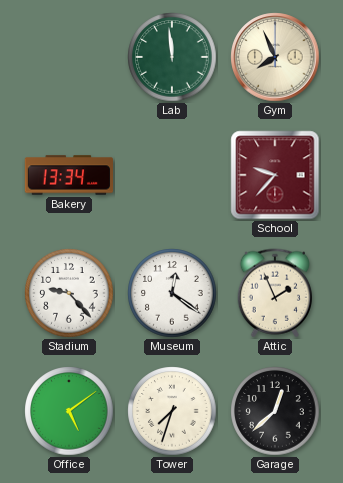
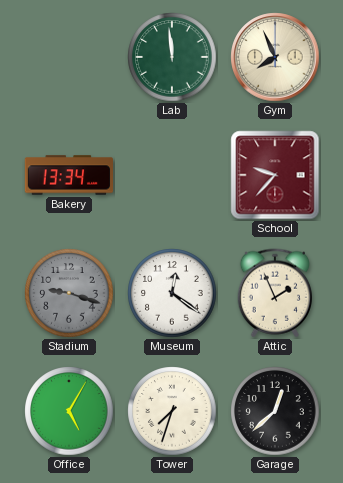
Stadium: 9:23 -> 9:18 (69, 293)
Stadium dial: white -> grey (69, 293)
Office: 5:09 -> 5:05 (69, 411)
